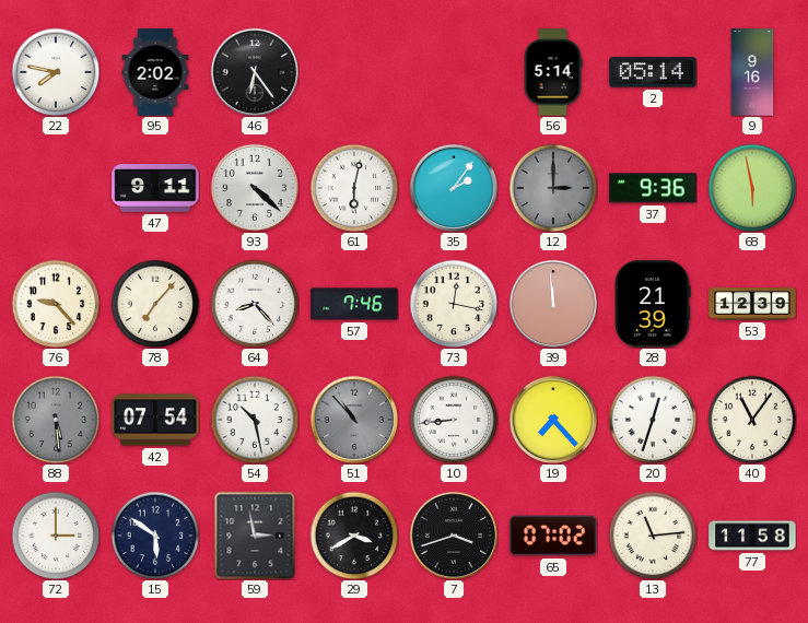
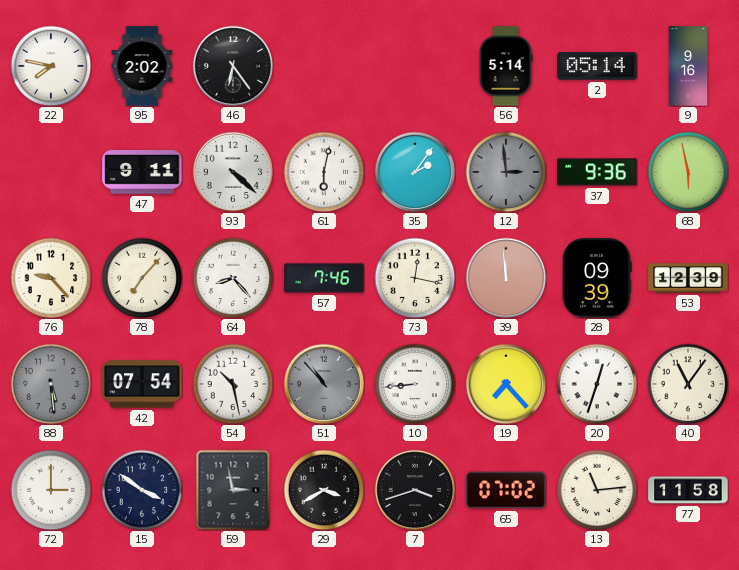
12: 3:00 -> 2:59 (506, 172)
28: 21:39 -> 09:39 (597, 278)
15: 5:51 -> 3:51 (142, 490)
